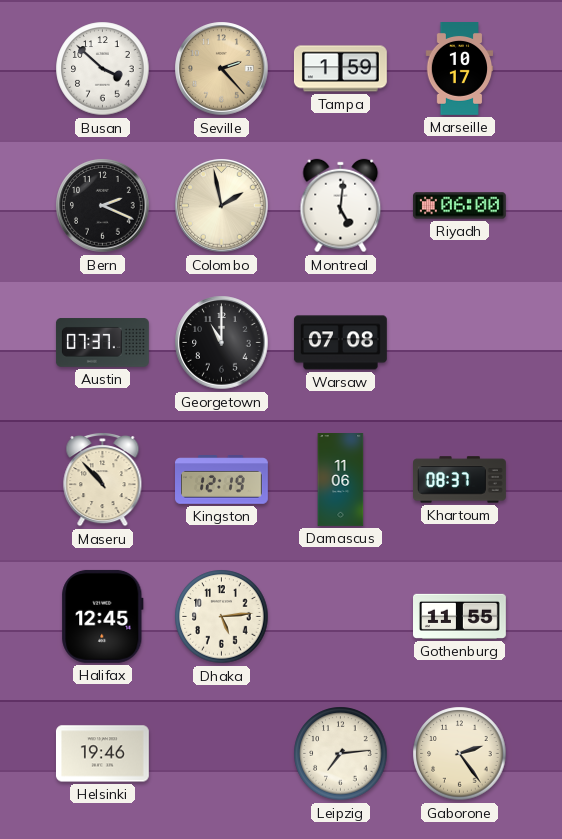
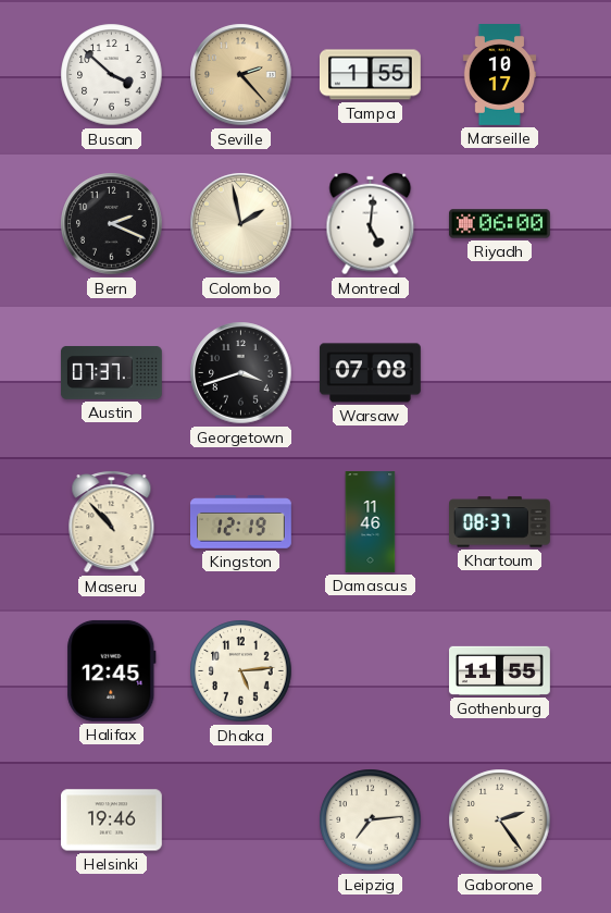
Tampa: 1:59 -> 1:55 (370, 75)
Georgetown: 11:00 -> 3:42 (241, 373)
Damascus: 11:06 -> 11:46 (371, 522)
